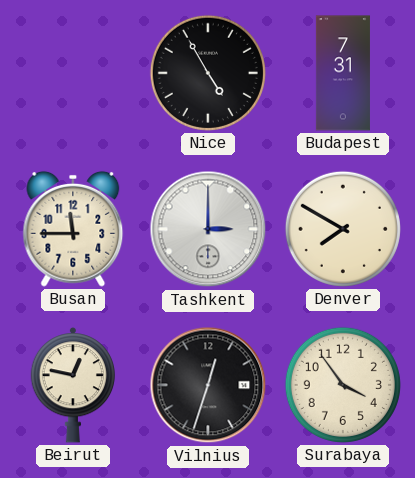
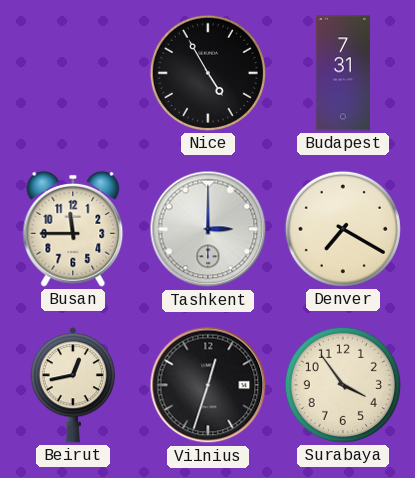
Denver: 7:50 -> 7:20 (343, 229)
Beirut: 12:47 -> 12:43 (73, 385)
